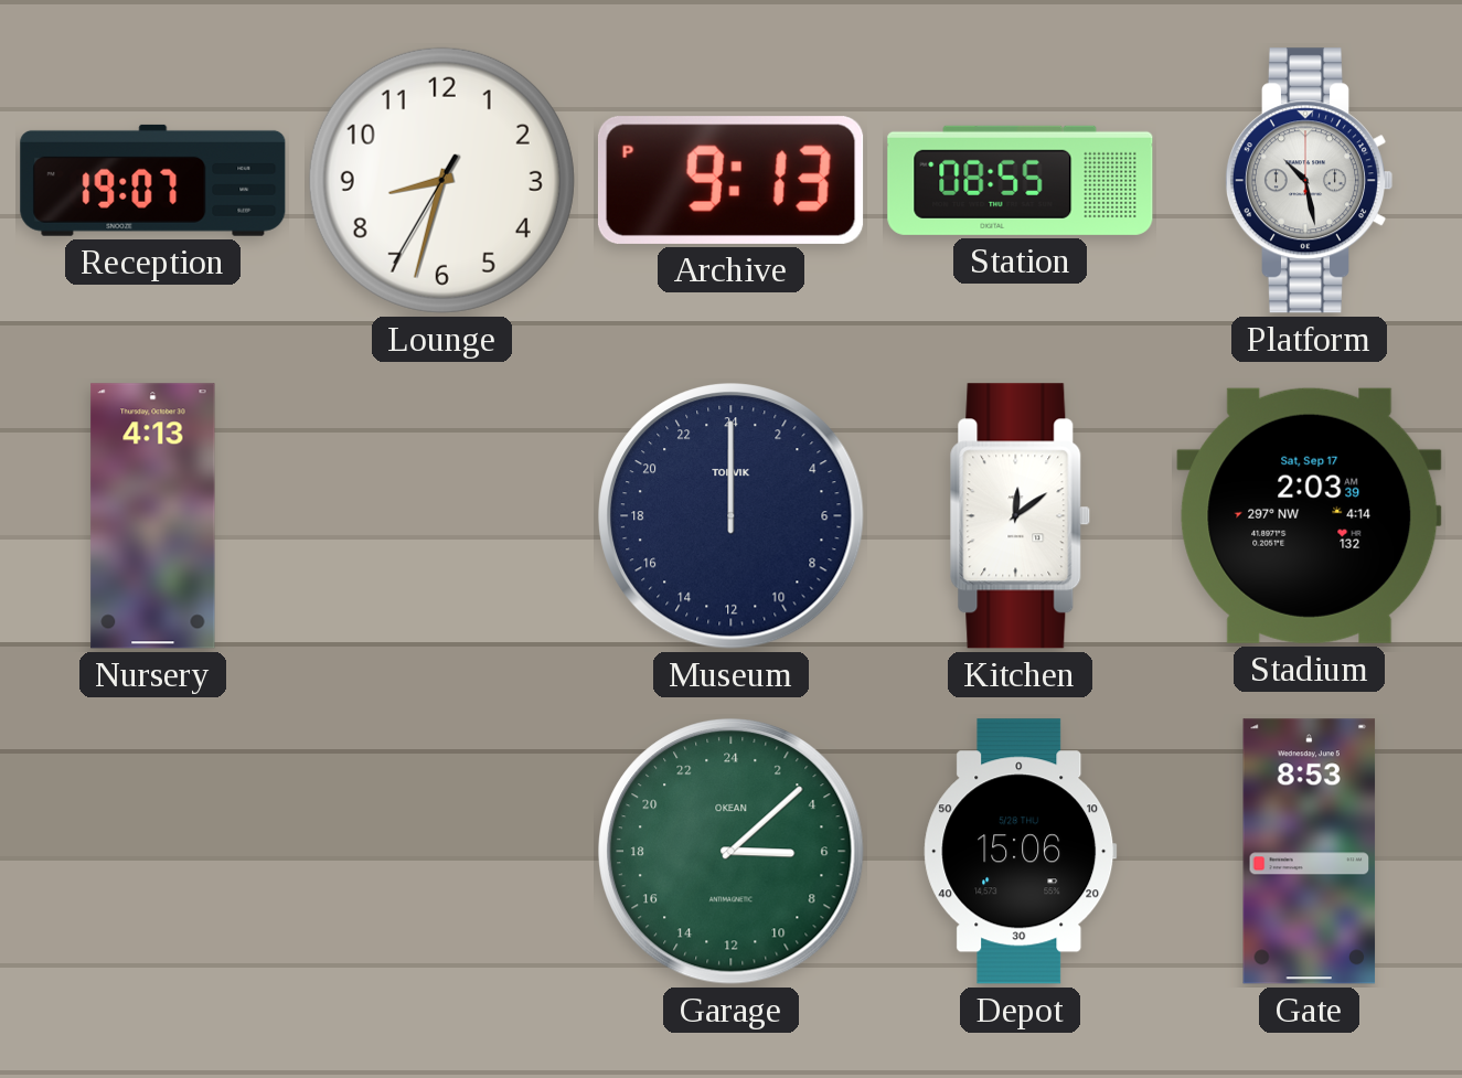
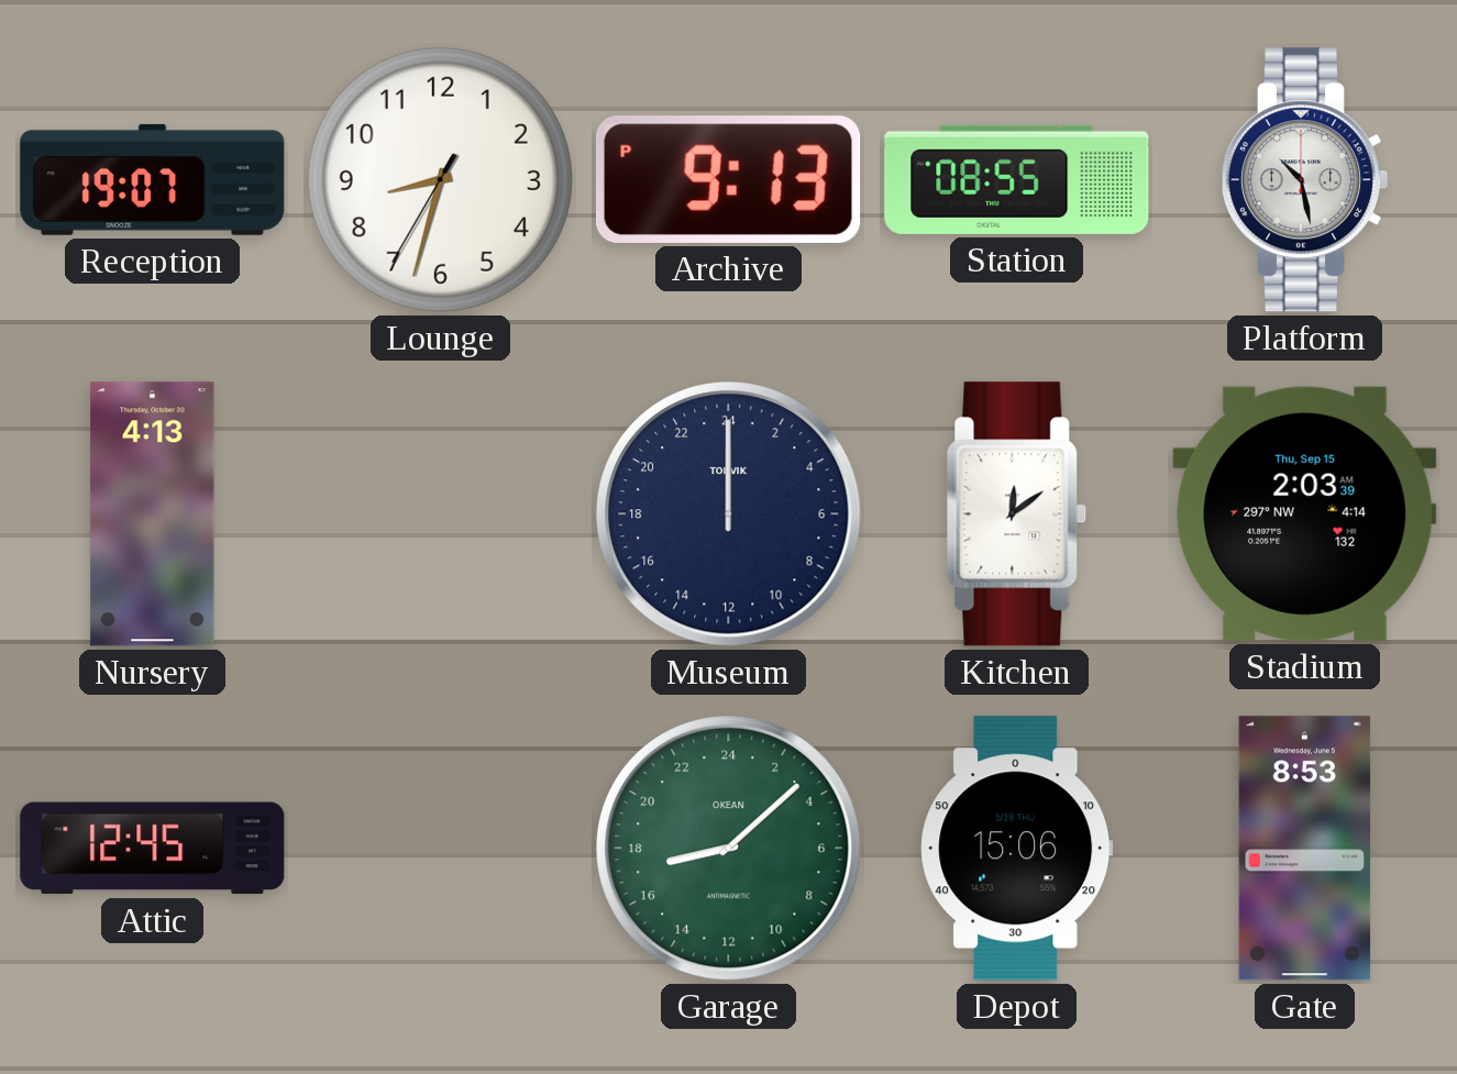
Stadium date: Sat, Sep 17 -> Thu, Sep 15 (1305, 513)
Attic: none -> 12:45 (153, 849)
Garage: 6:08 -> 17:08 (729, 849)
